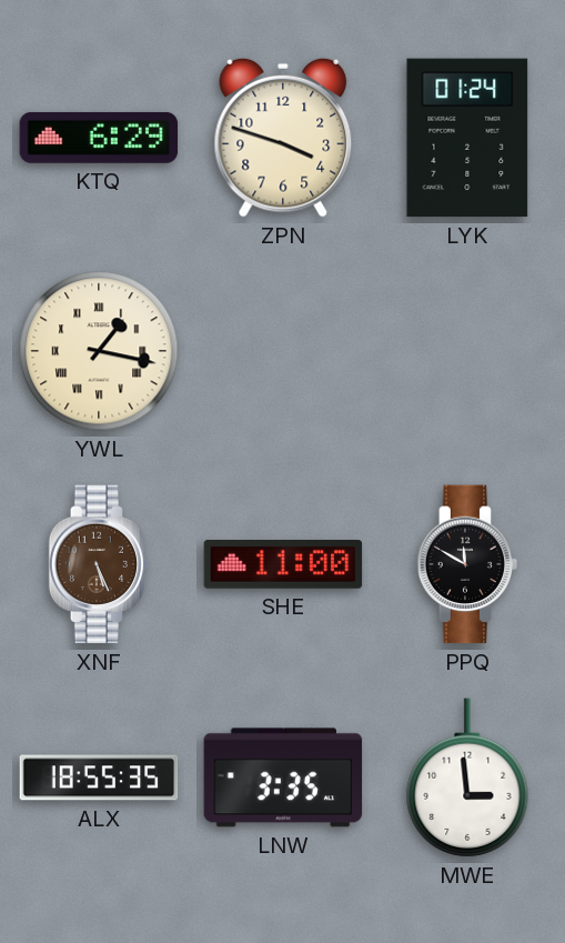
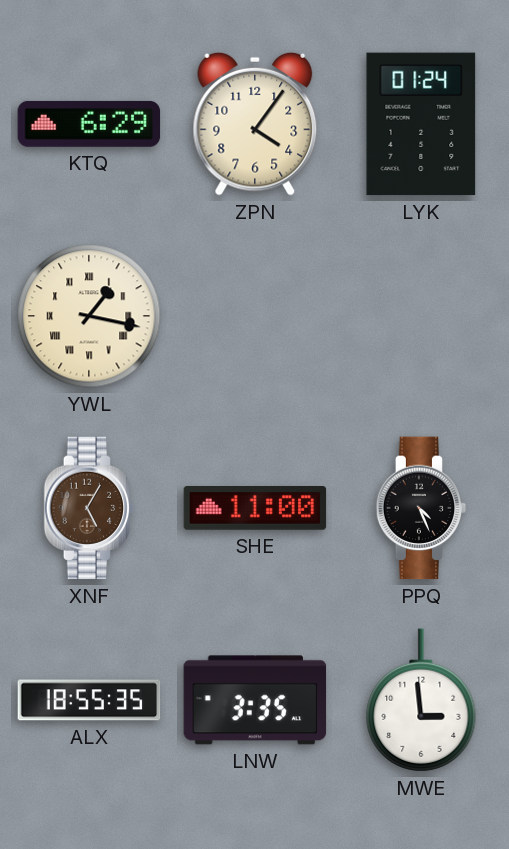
ZPN: 3:48 -> 4:06 (255, 124)
XNF: 5:26 -> 5:05 (89, 508)
PPQ: 11:50 -> 4:26 (421, 508)
